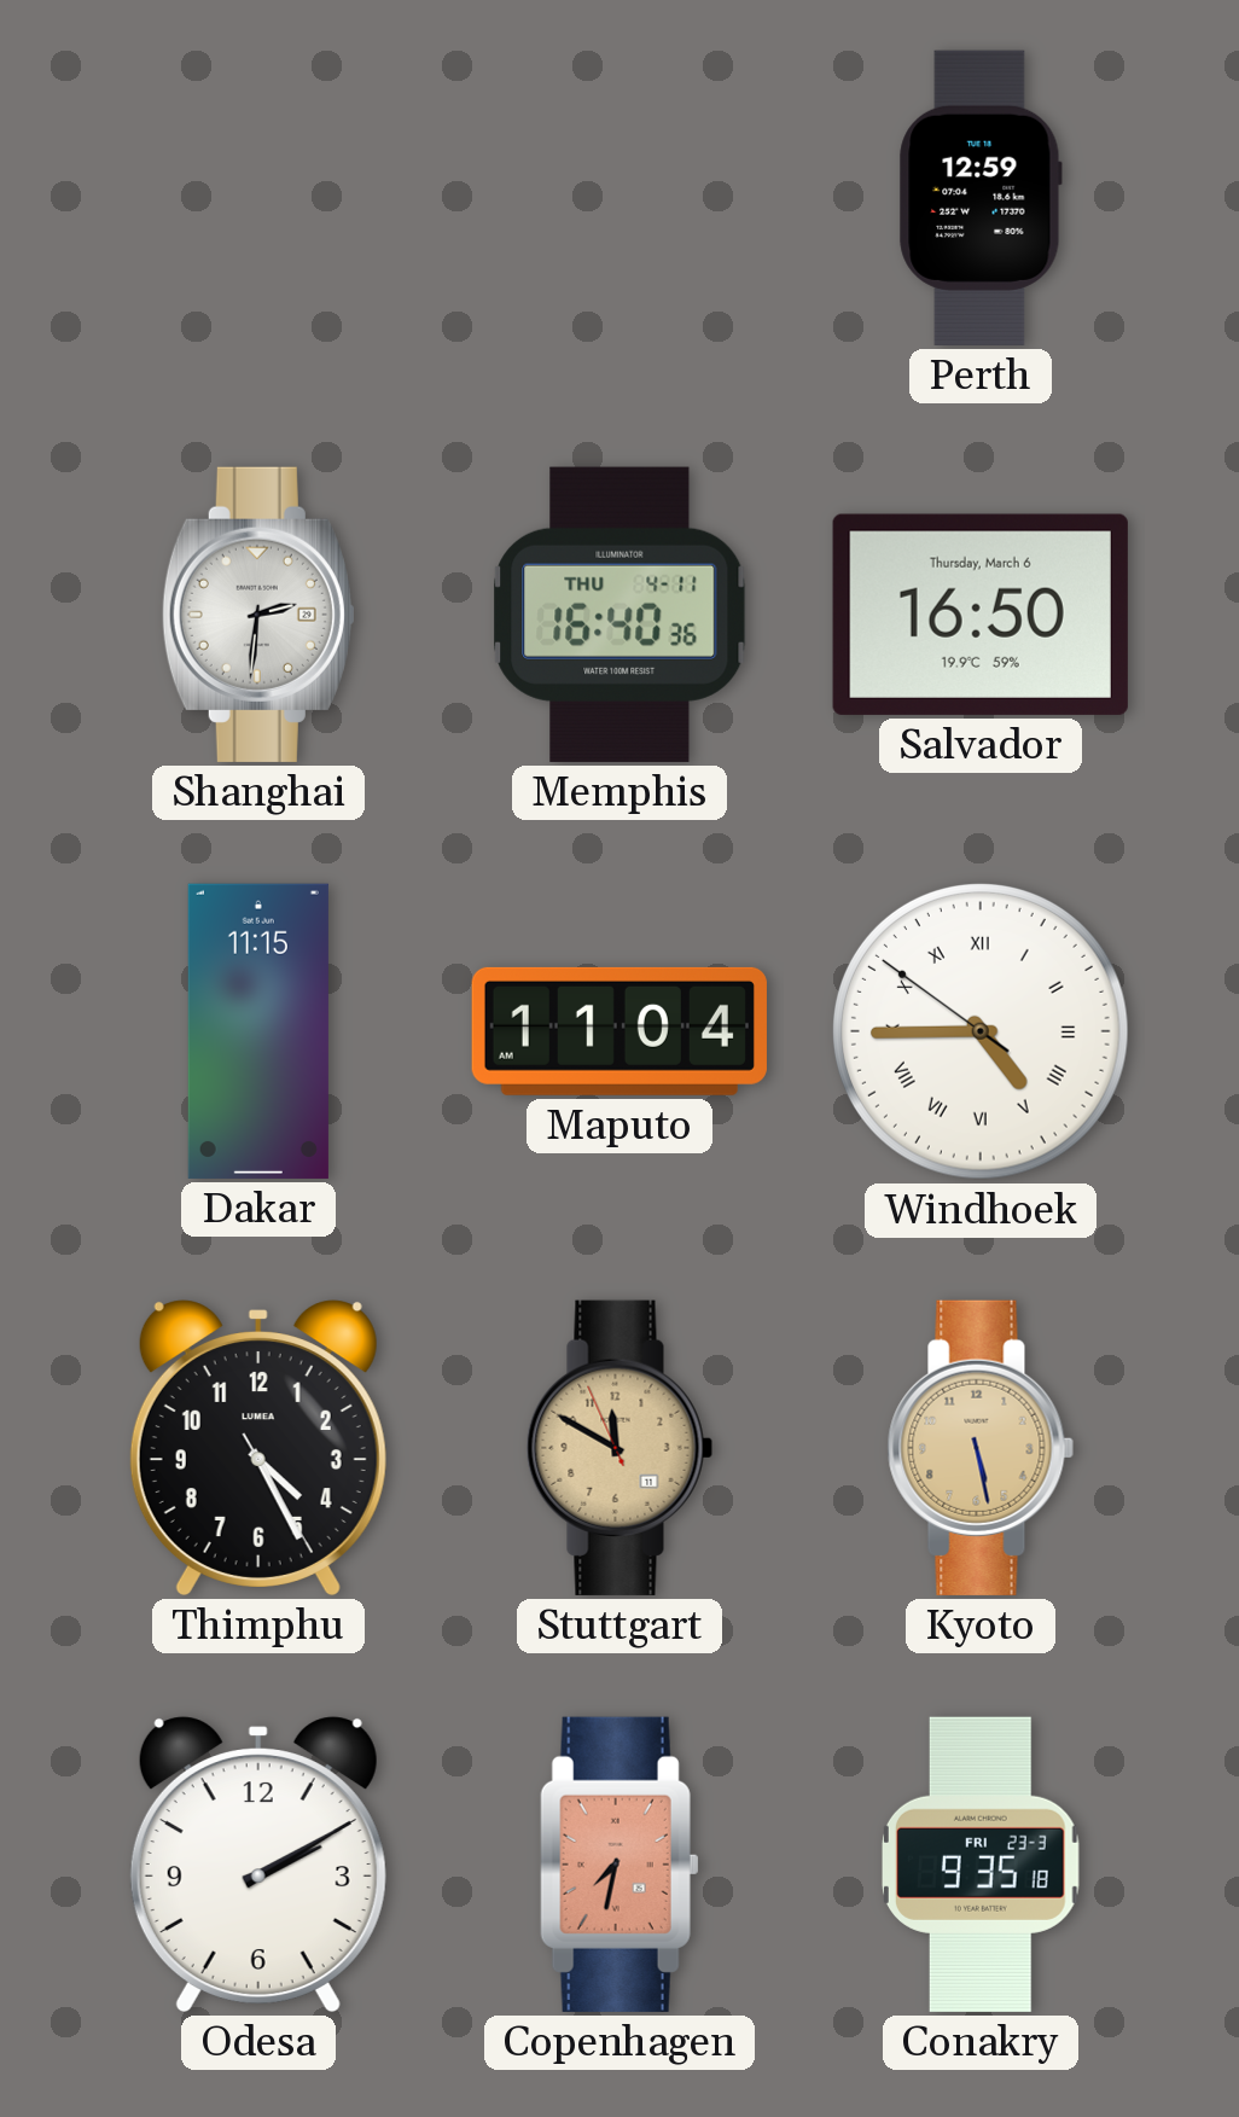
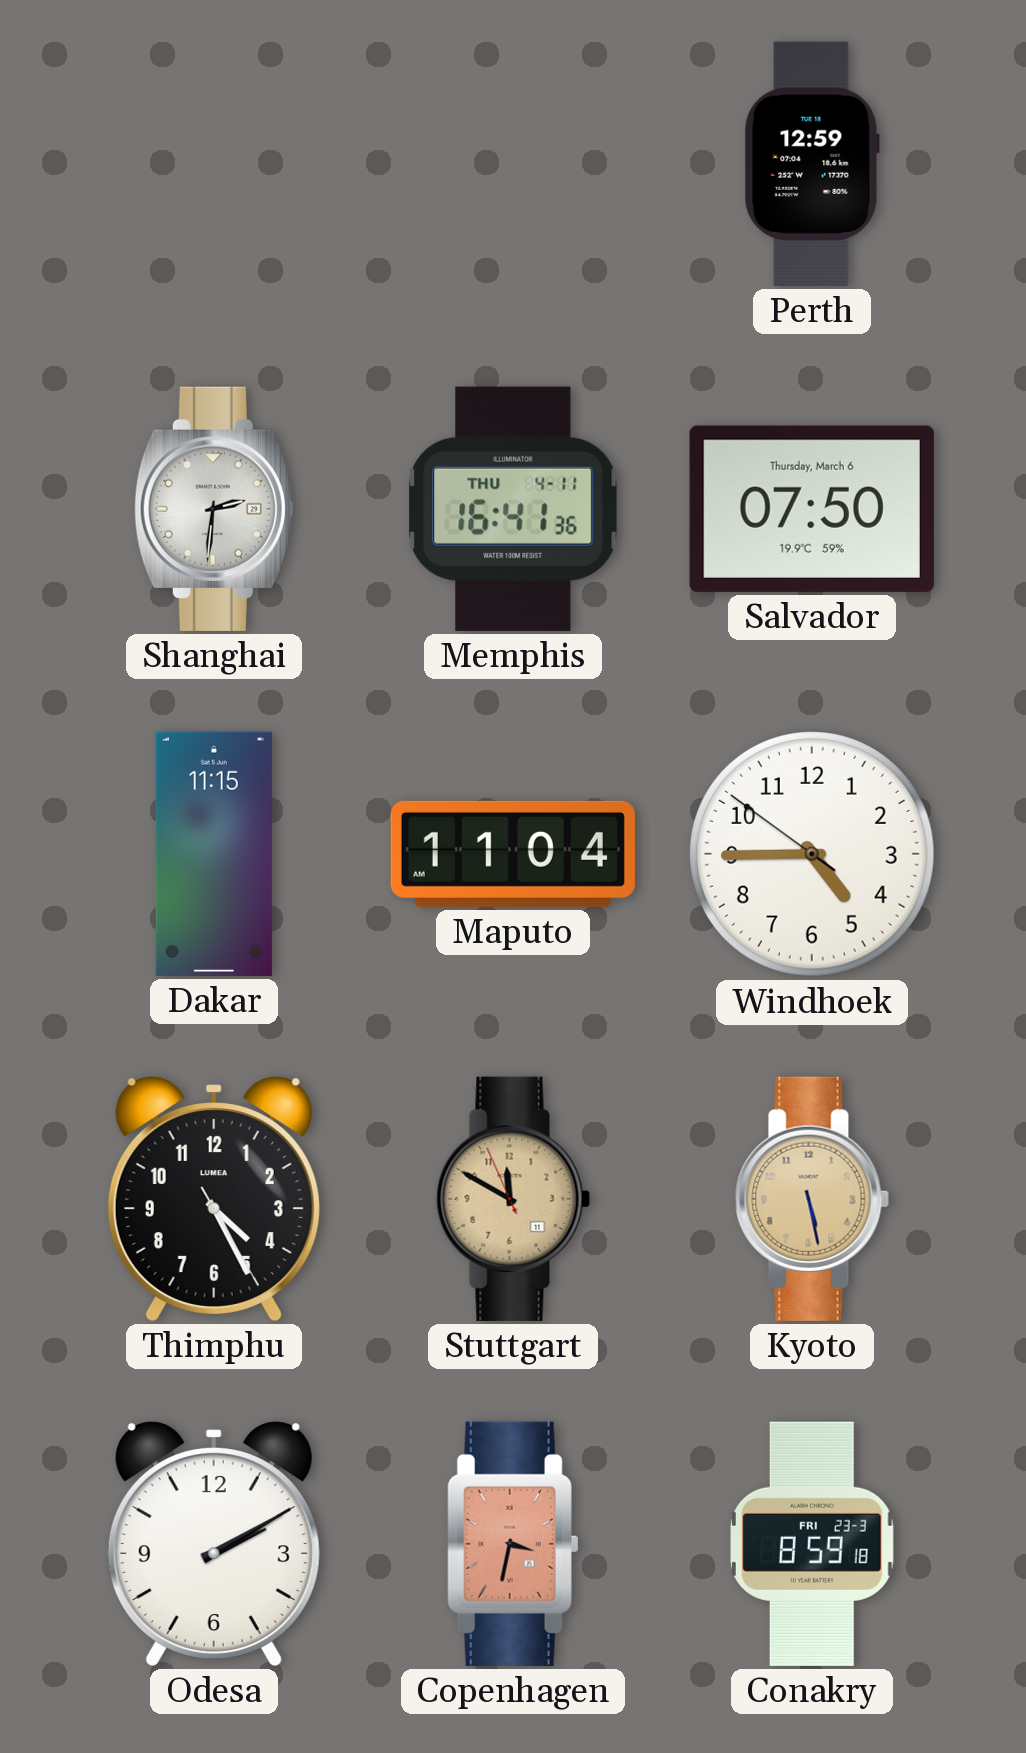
Memphis: 16:40 -> 16:41 (513, 509)
Salvador: 16:50 -> 07:50 (812, 509)
Windhoek numerals: Roman -> Arabic (812, 854)
Copenhagen: 7:32 -> 3:32 (513, 1544)
Conakry: 9:35 -> 8:59 (813, 1544)
